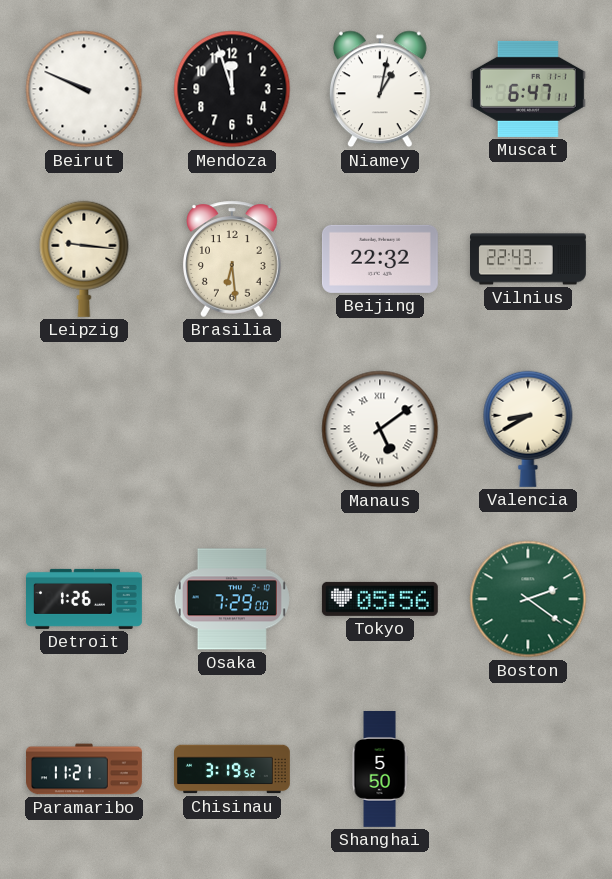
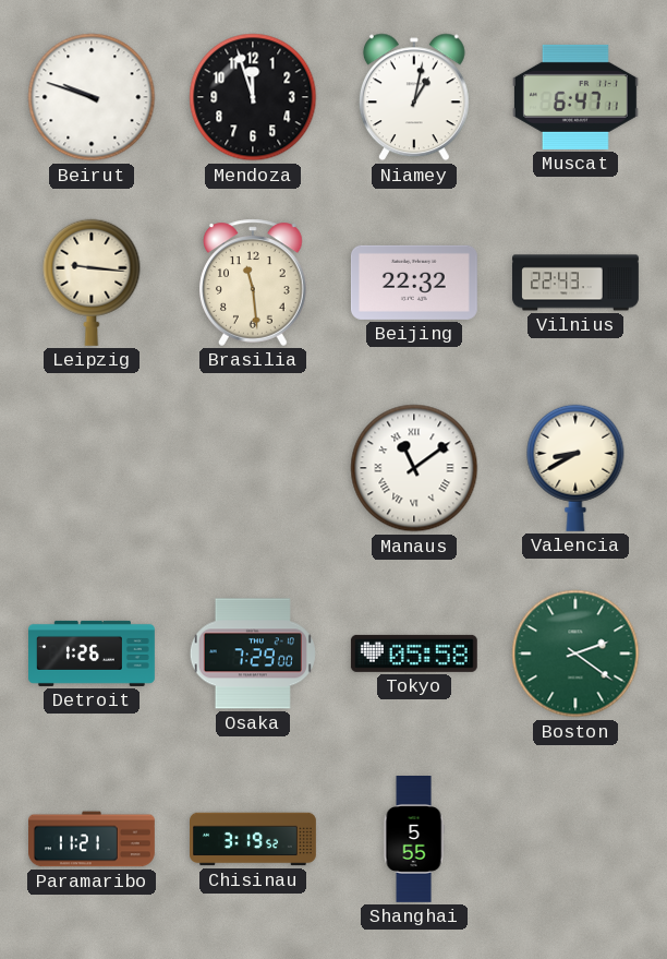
Beirut: 9:49 -> 9:48 (92, 97)
Brasilia: 6:29 -> 11:29 (254, 283)
Manaus: 5:09 -> 11:09 (414, 468)
Tokyo: 05:56 -> 05:58 (414, 654)
Shanghai: 5:50 -> 5:55 (414, 840)
